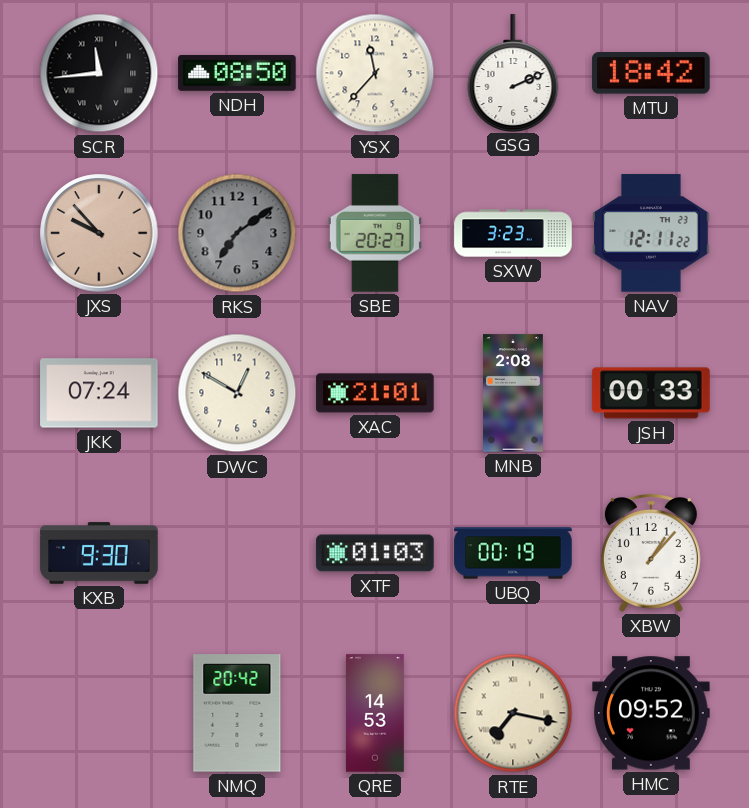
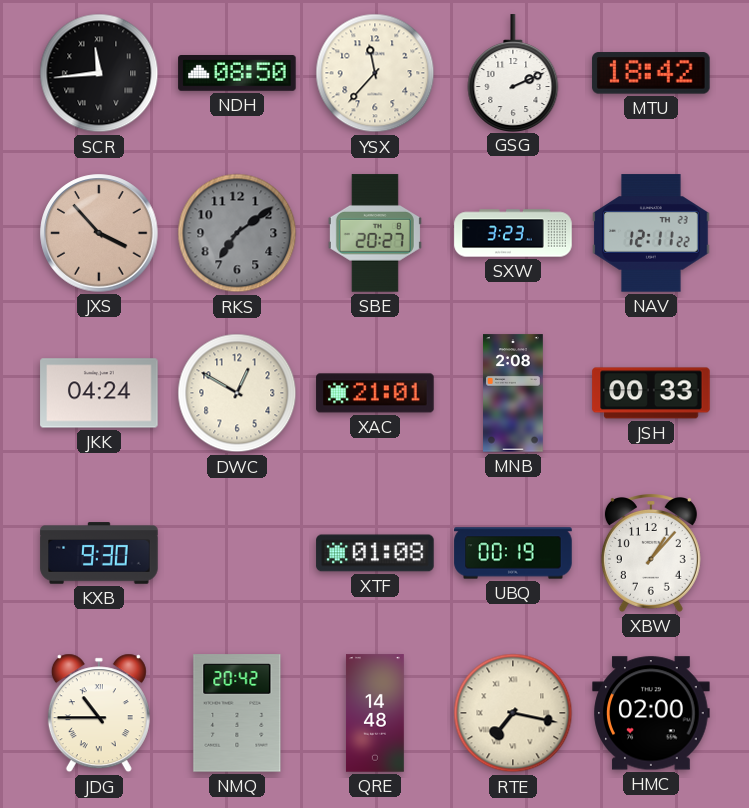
JXS: 9:53 -> 3:53 (99, 233)
JKK: 07:24 -> 04:24 (99, 393)
XTF: 01:03 -> 01:08 (375, 553)
JDG: none -> 10:45 (99, 713)
QRE: 14:53 -> 14:48 (375, 713)
HMC: 09:52 -> 02:00 (651, 713)
